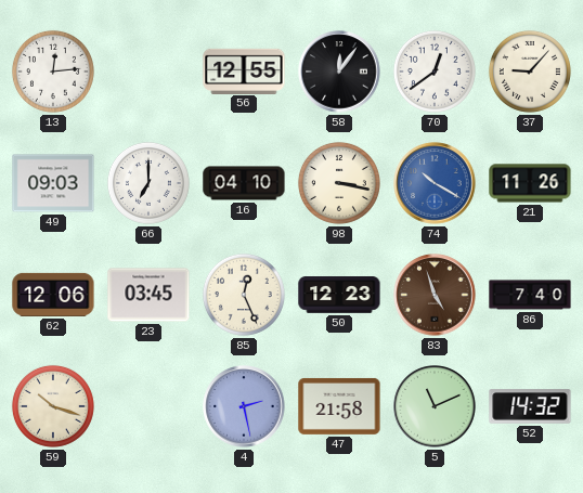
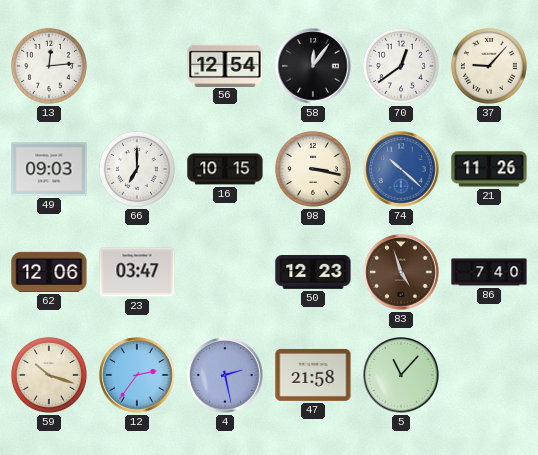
56: 12:55 -> 12:54 (225, 65)
16: 04:10 -> 10:15 (225, 169)
74: 10:20 -> 10:22 (401, 169)
23: 03:45 -> 03:47 (137, 272)
85: 12:26 -> none (244, 295)
12: none -> 2:36 (137, 375)
5: 11:11 -> 11:07 (401, 375)
52: 14:32 -> none (530, 406)
